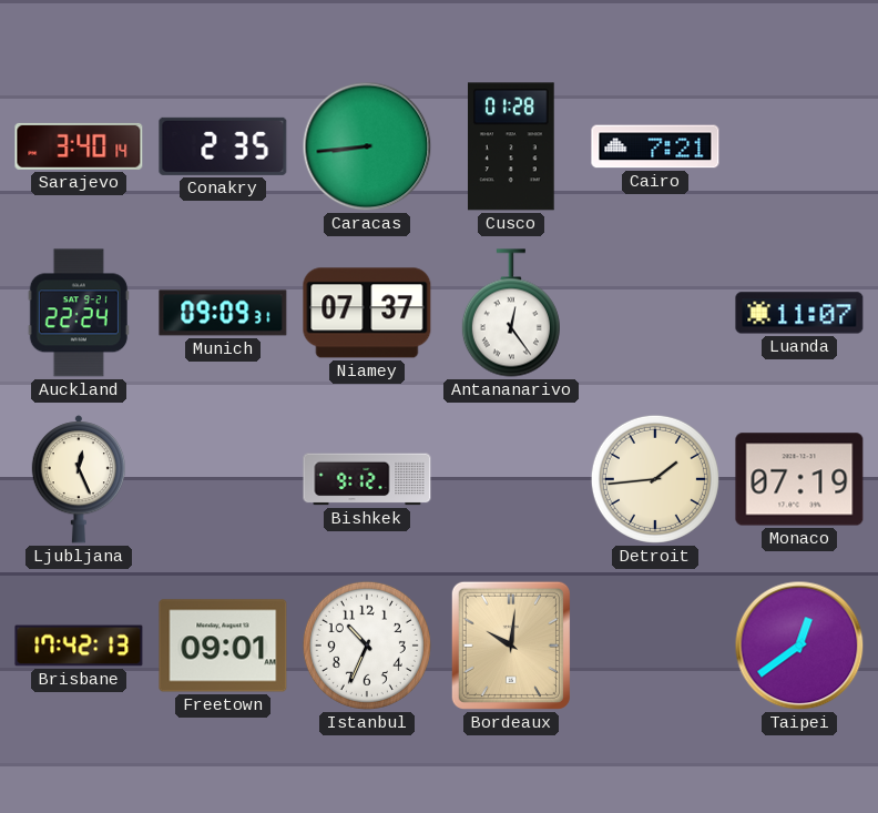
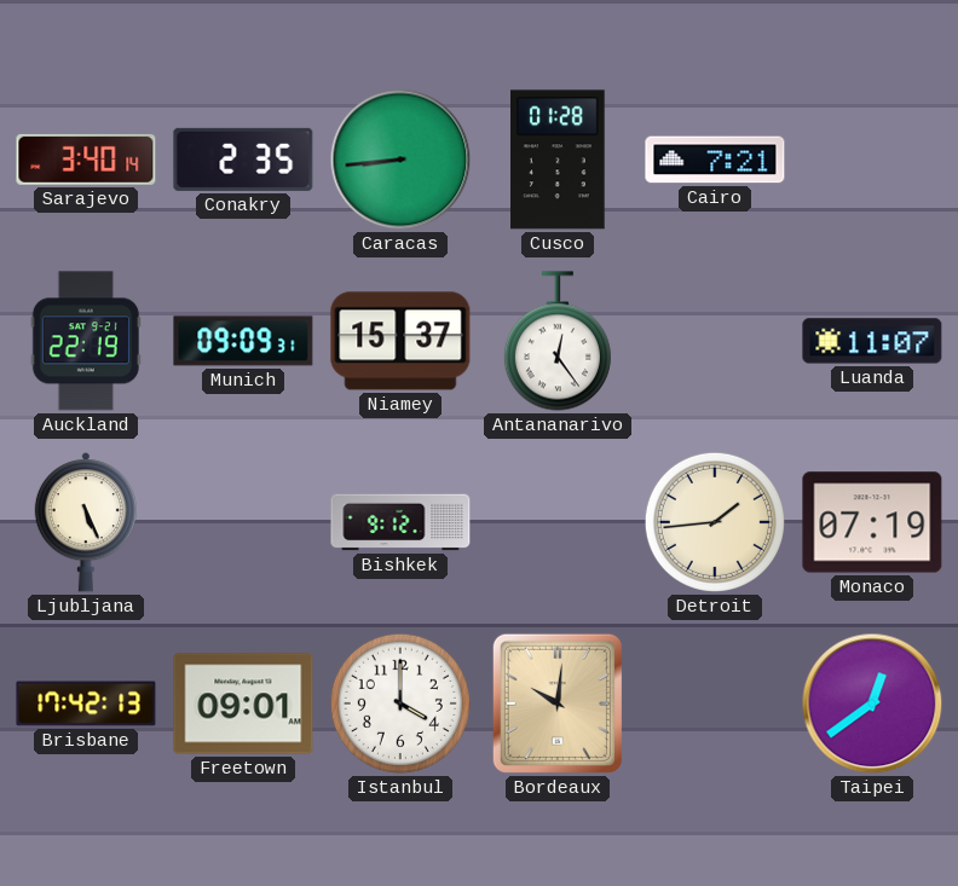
Auckland: 22:24 -> 22:19 (86, 341)
Niamey: 07:37 -> 15:37 (400, 341)
Ljubljana: 12:26 -> 5:26 (85, 522)
Istanbul: 10:34 -> 4:00 (400, 703)
